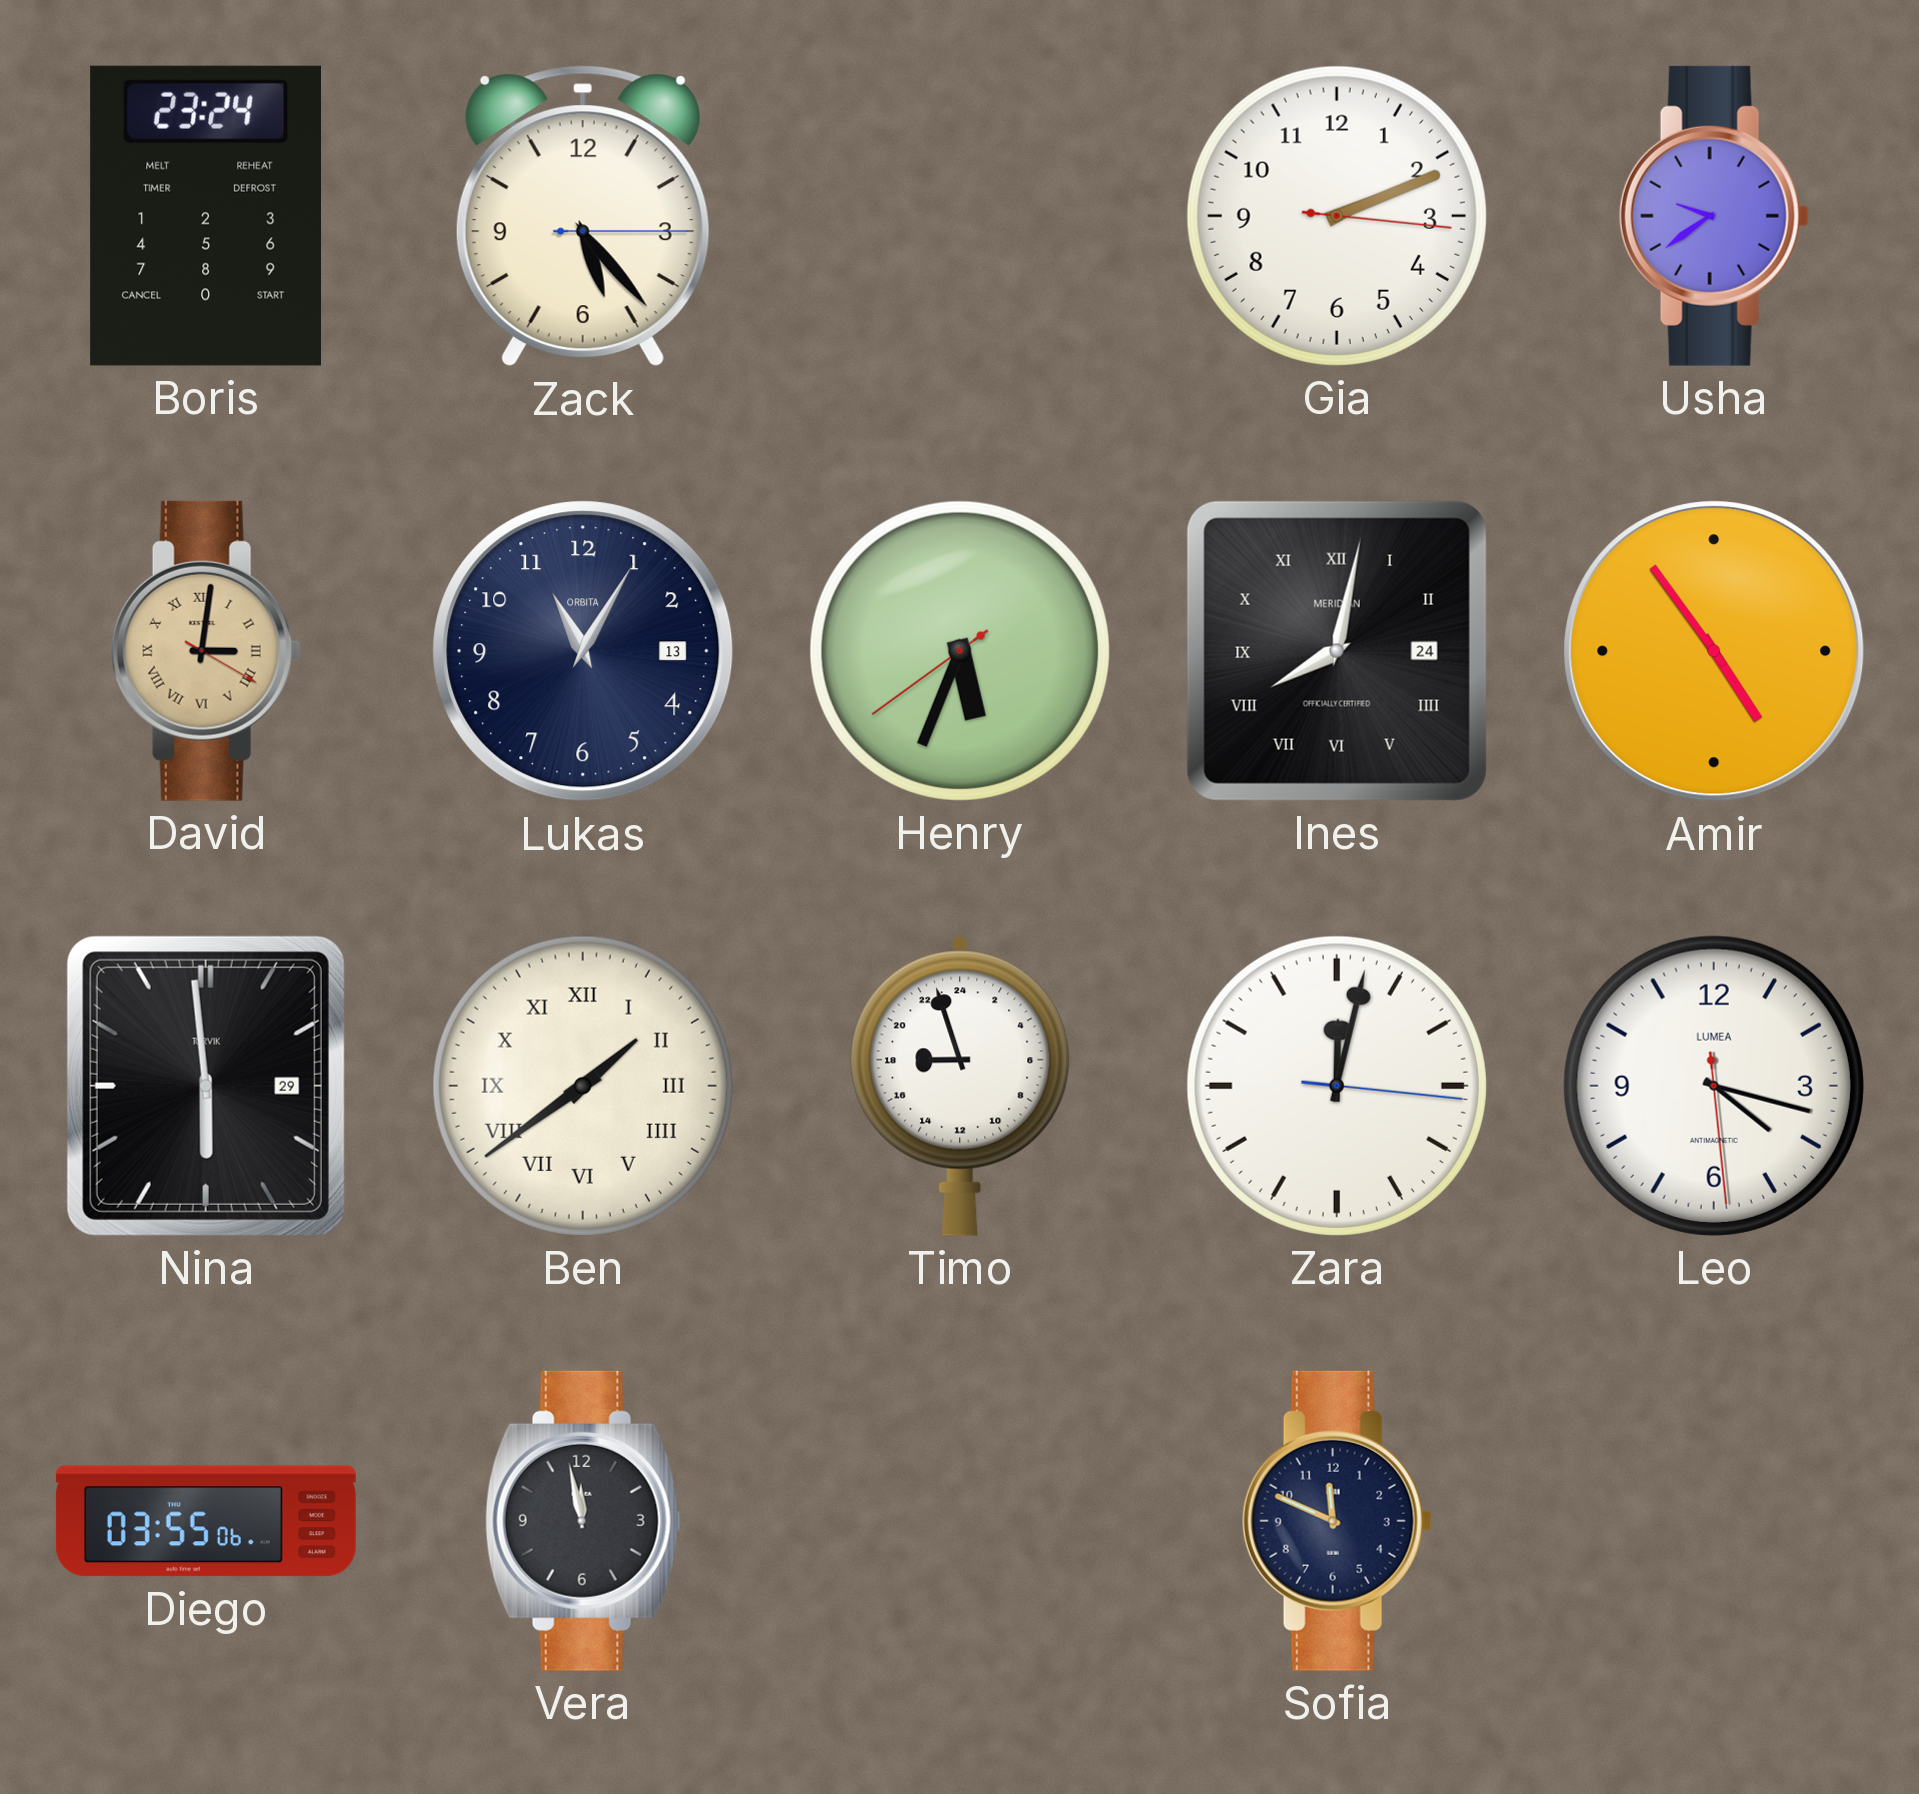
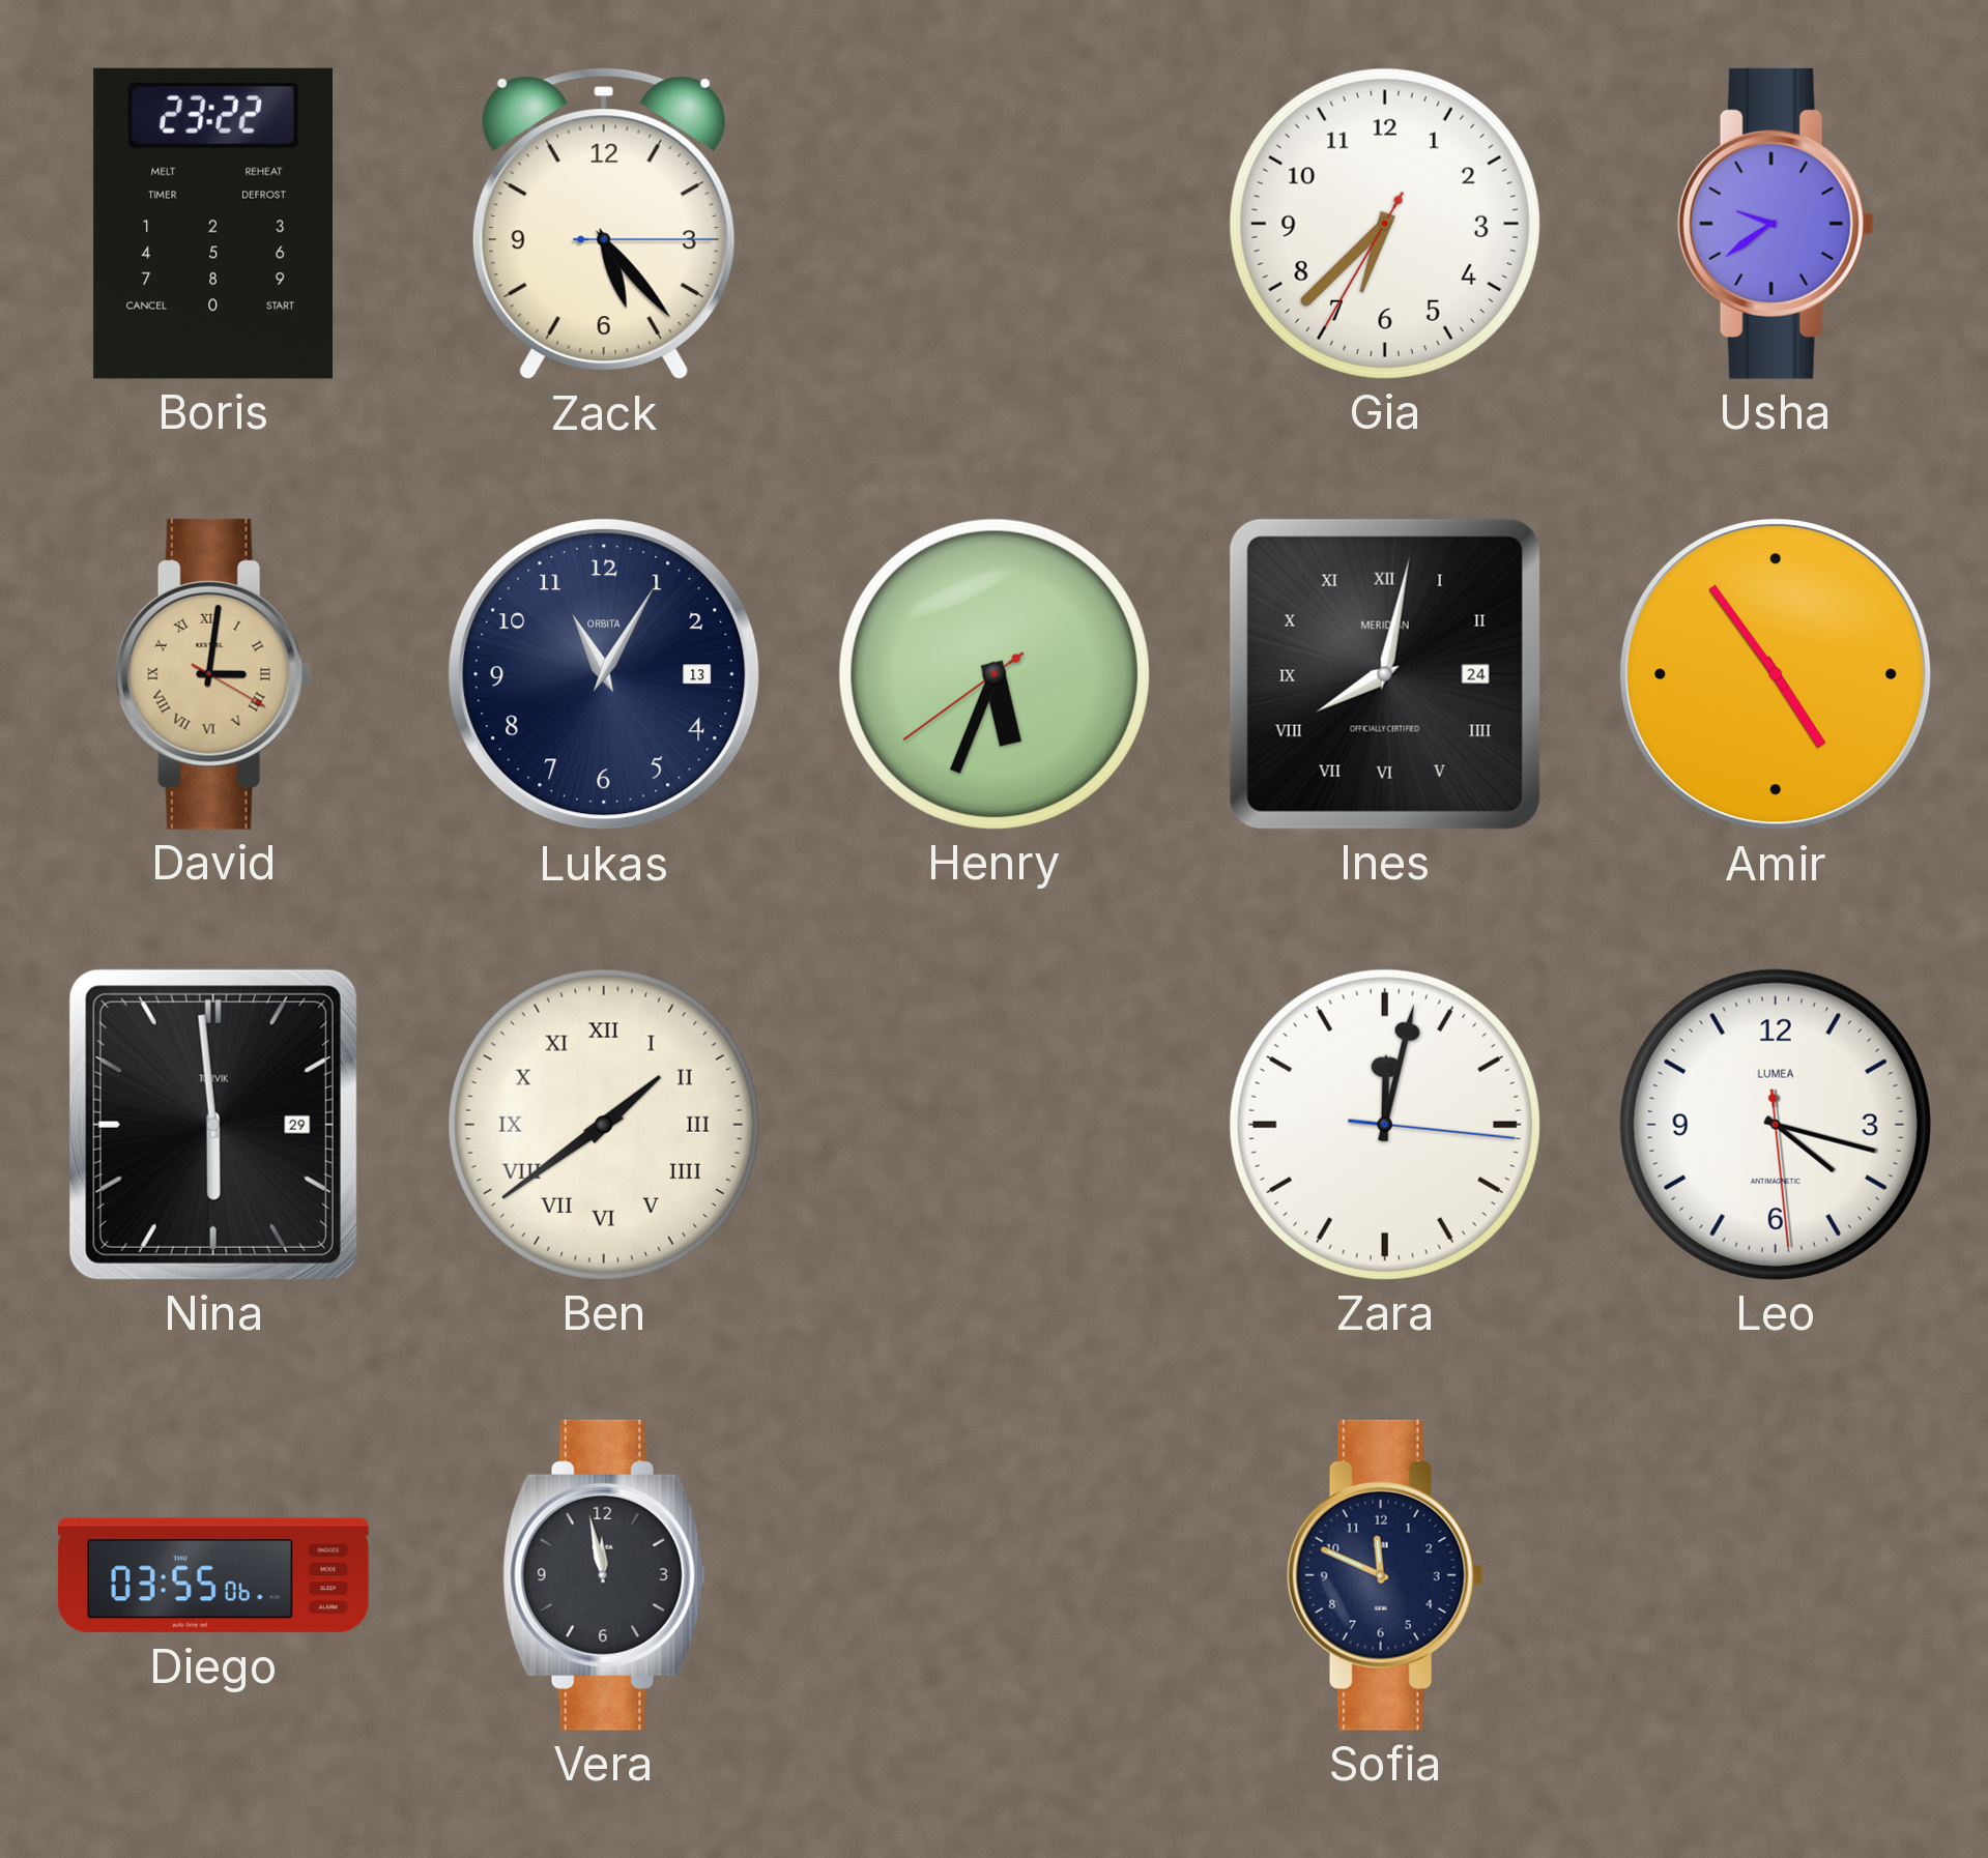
Boris: 23:24 -> 23:22 (212, 224)
Gia: 2:11 -> 6:37 (1385, 224)
Timo: 17:57 -> none (960, 1086)
